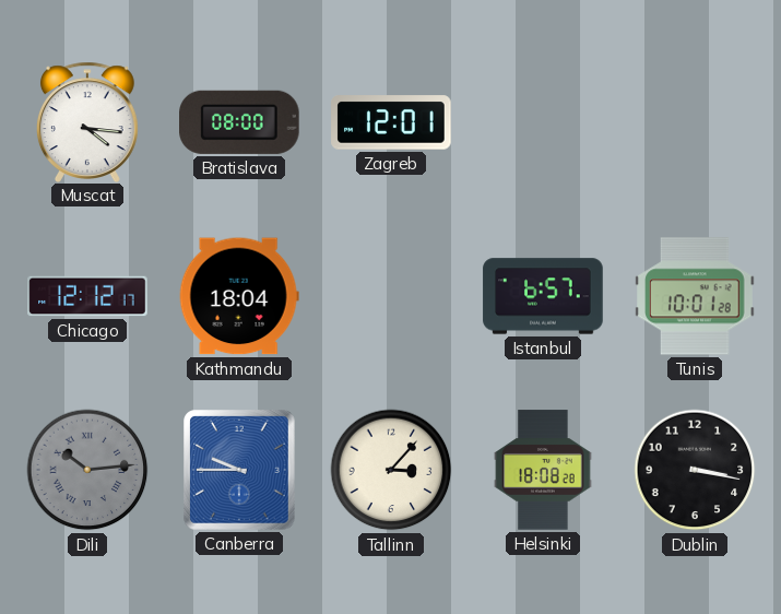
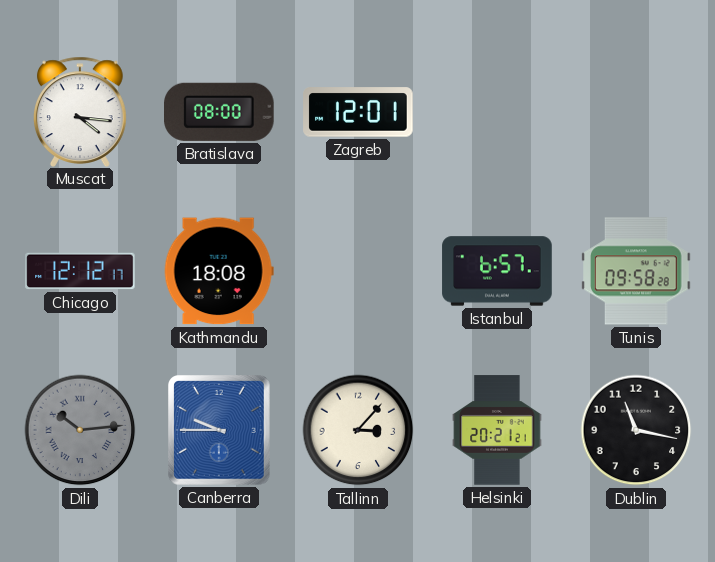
Kathmandu: 18:04 -> 18:08 (219, 271)
Tunis: 10:01 -> 09:58 (636, 271)
Helsinki: 18:08 -> 20:21 (497, 430)
Dublin: 3:17 -> 11:17 (636, 430)
